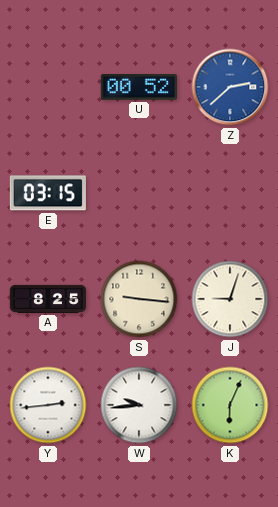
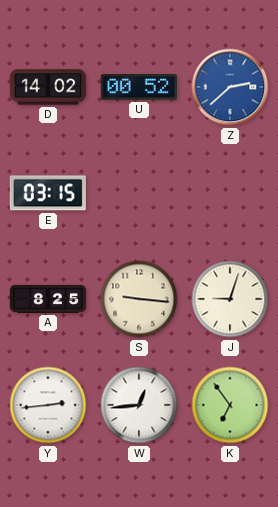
D: none -> 14:02 (48, 87)
W: 9:44 -> 12:44 (139, 405)
K: 6:04 -> 6:54 (230, 405)
